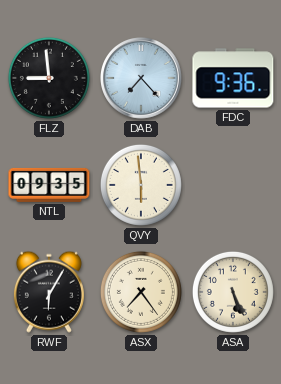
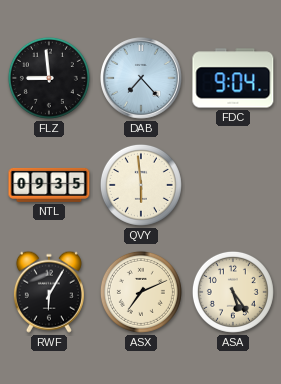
FDC: 9:36 -> 9:04 (233, 78)
ASX: 7:24 -> 7:11 (141, 292)
ASA: 5:26 -> 5:24 (233, 292)
